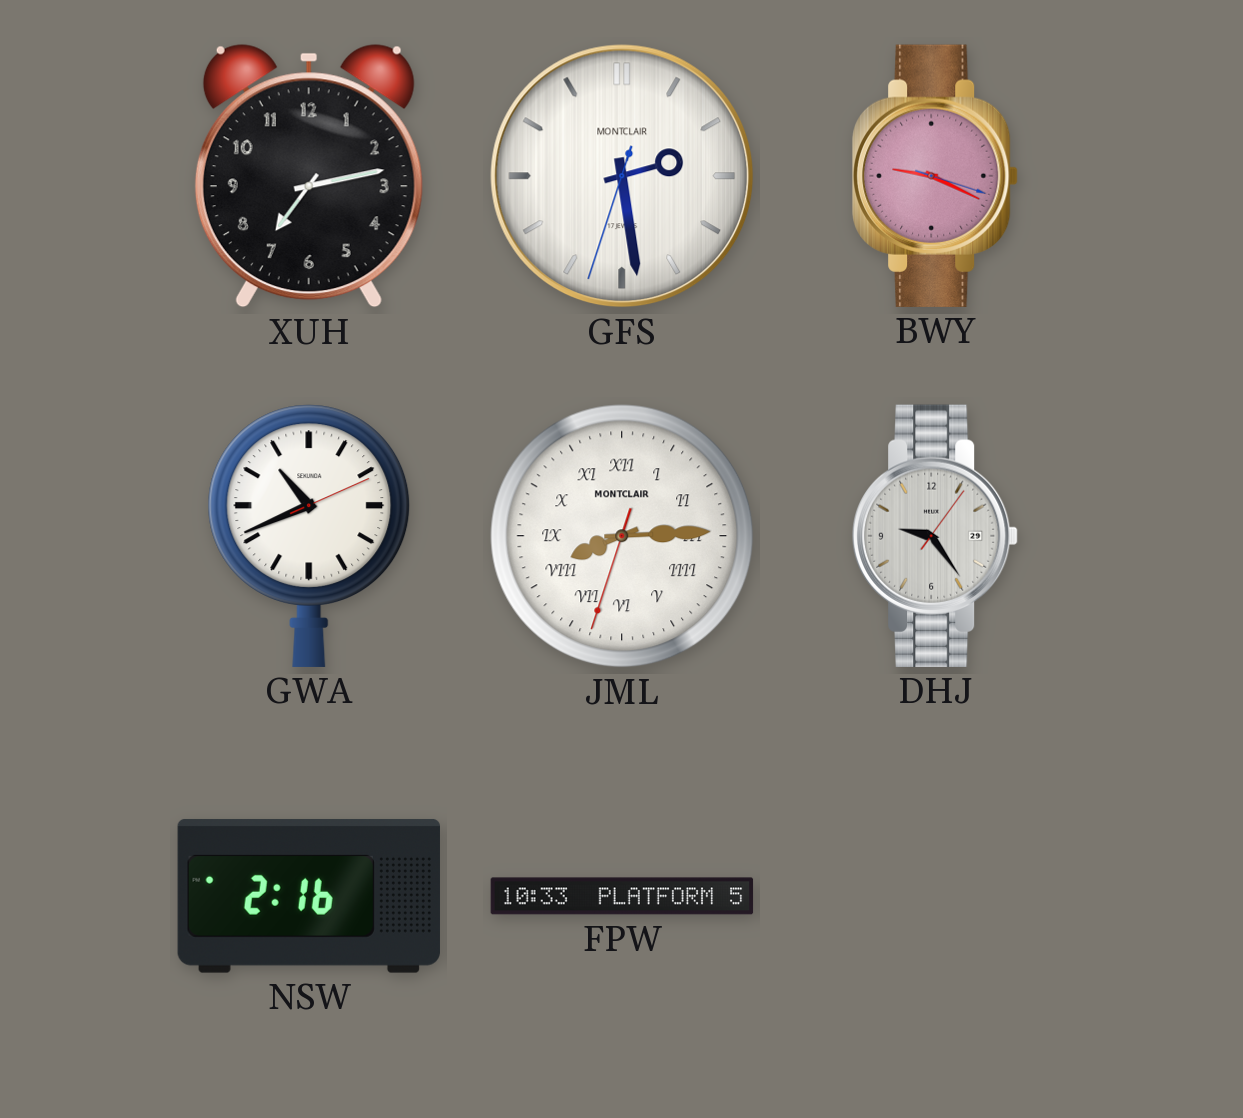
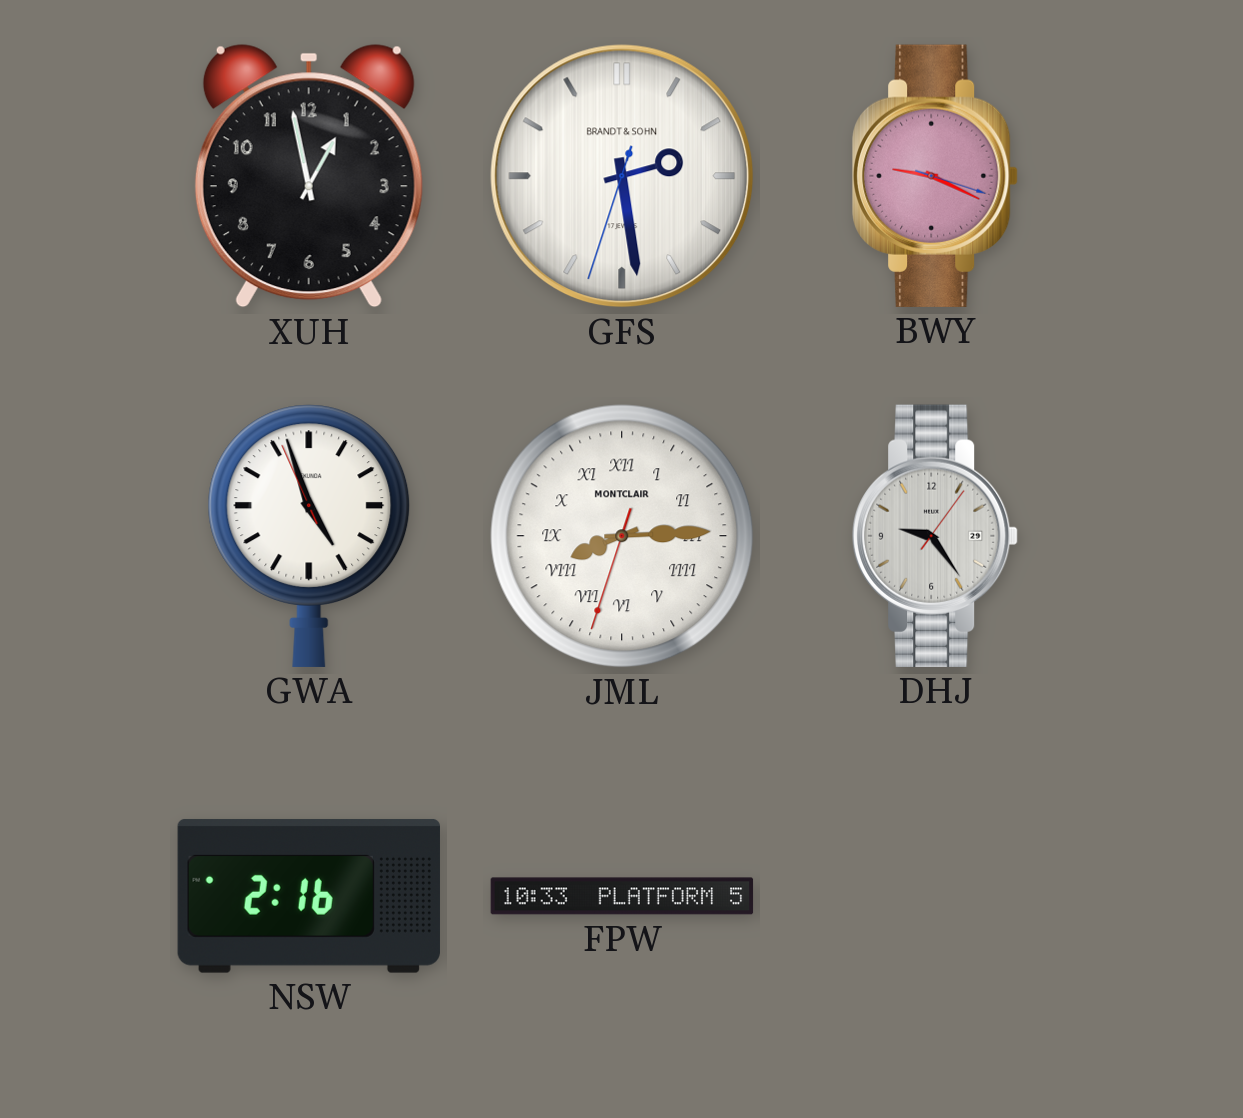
XUH: 7:13 -> 12:58 (309, 176)
GFS brand: MONTCLAIR -> BRANDT & SOHN (622, 176)
GWA: 10:41 -> 4:56 (309, 536)
